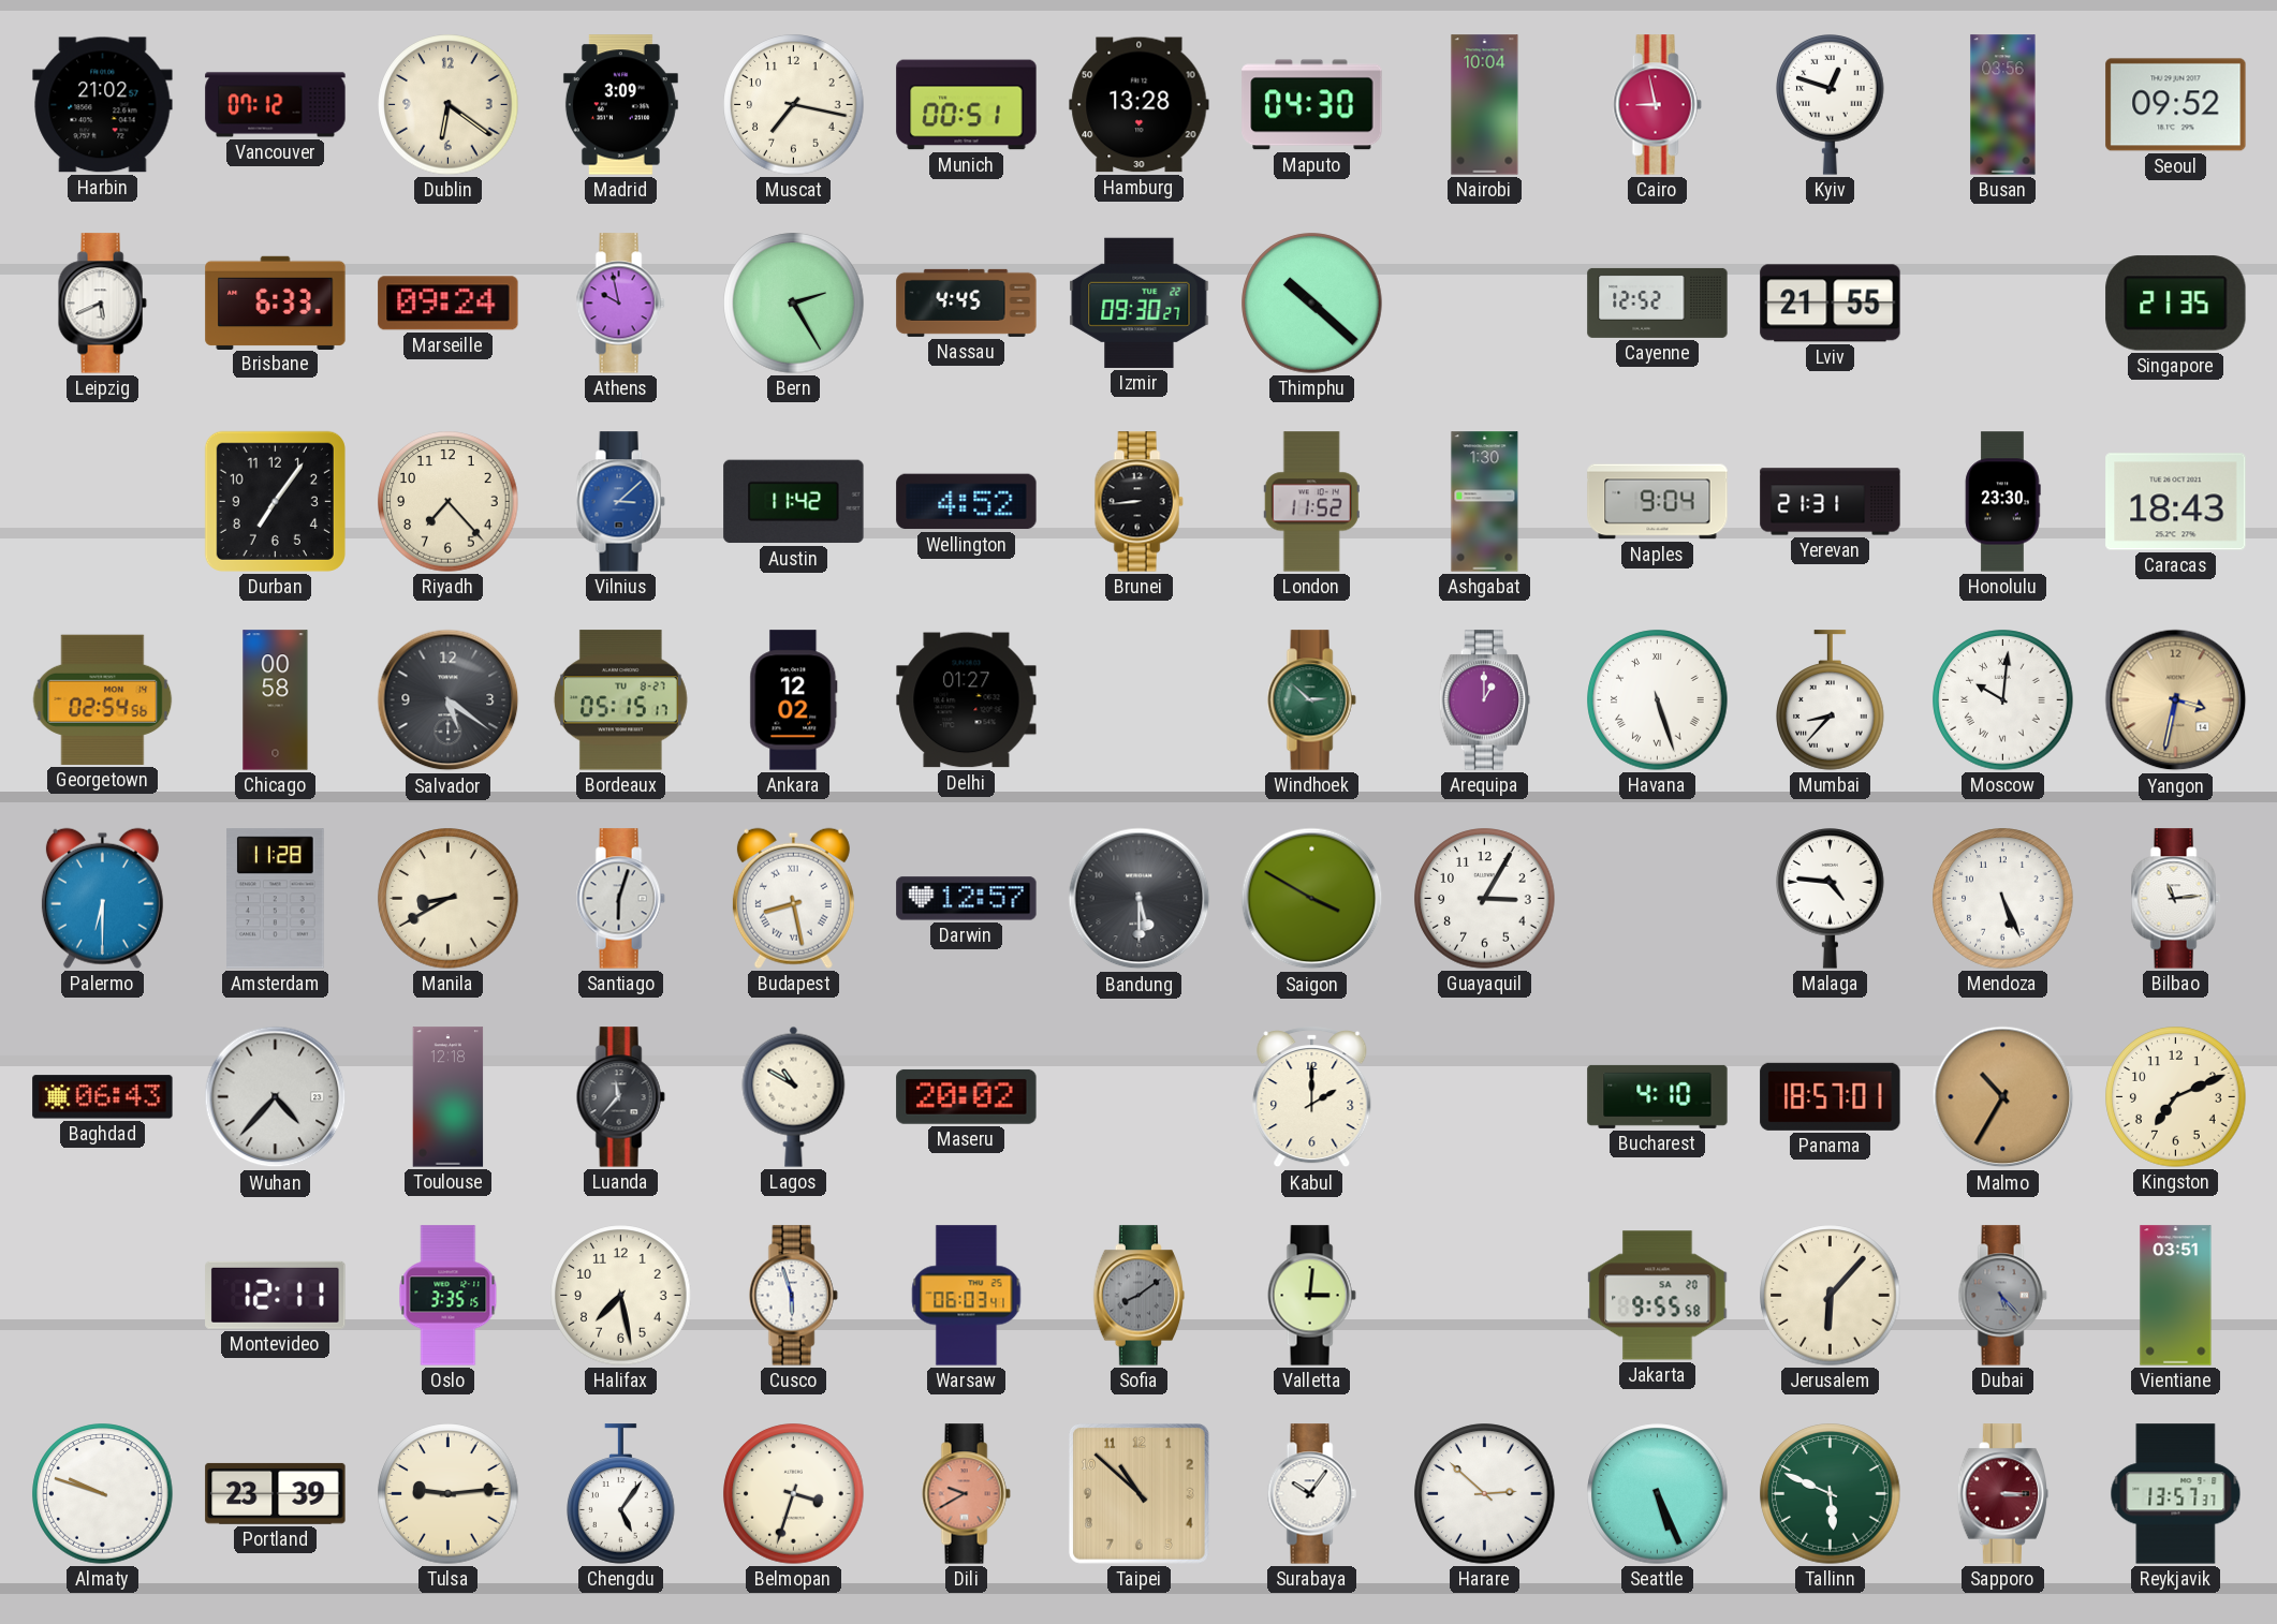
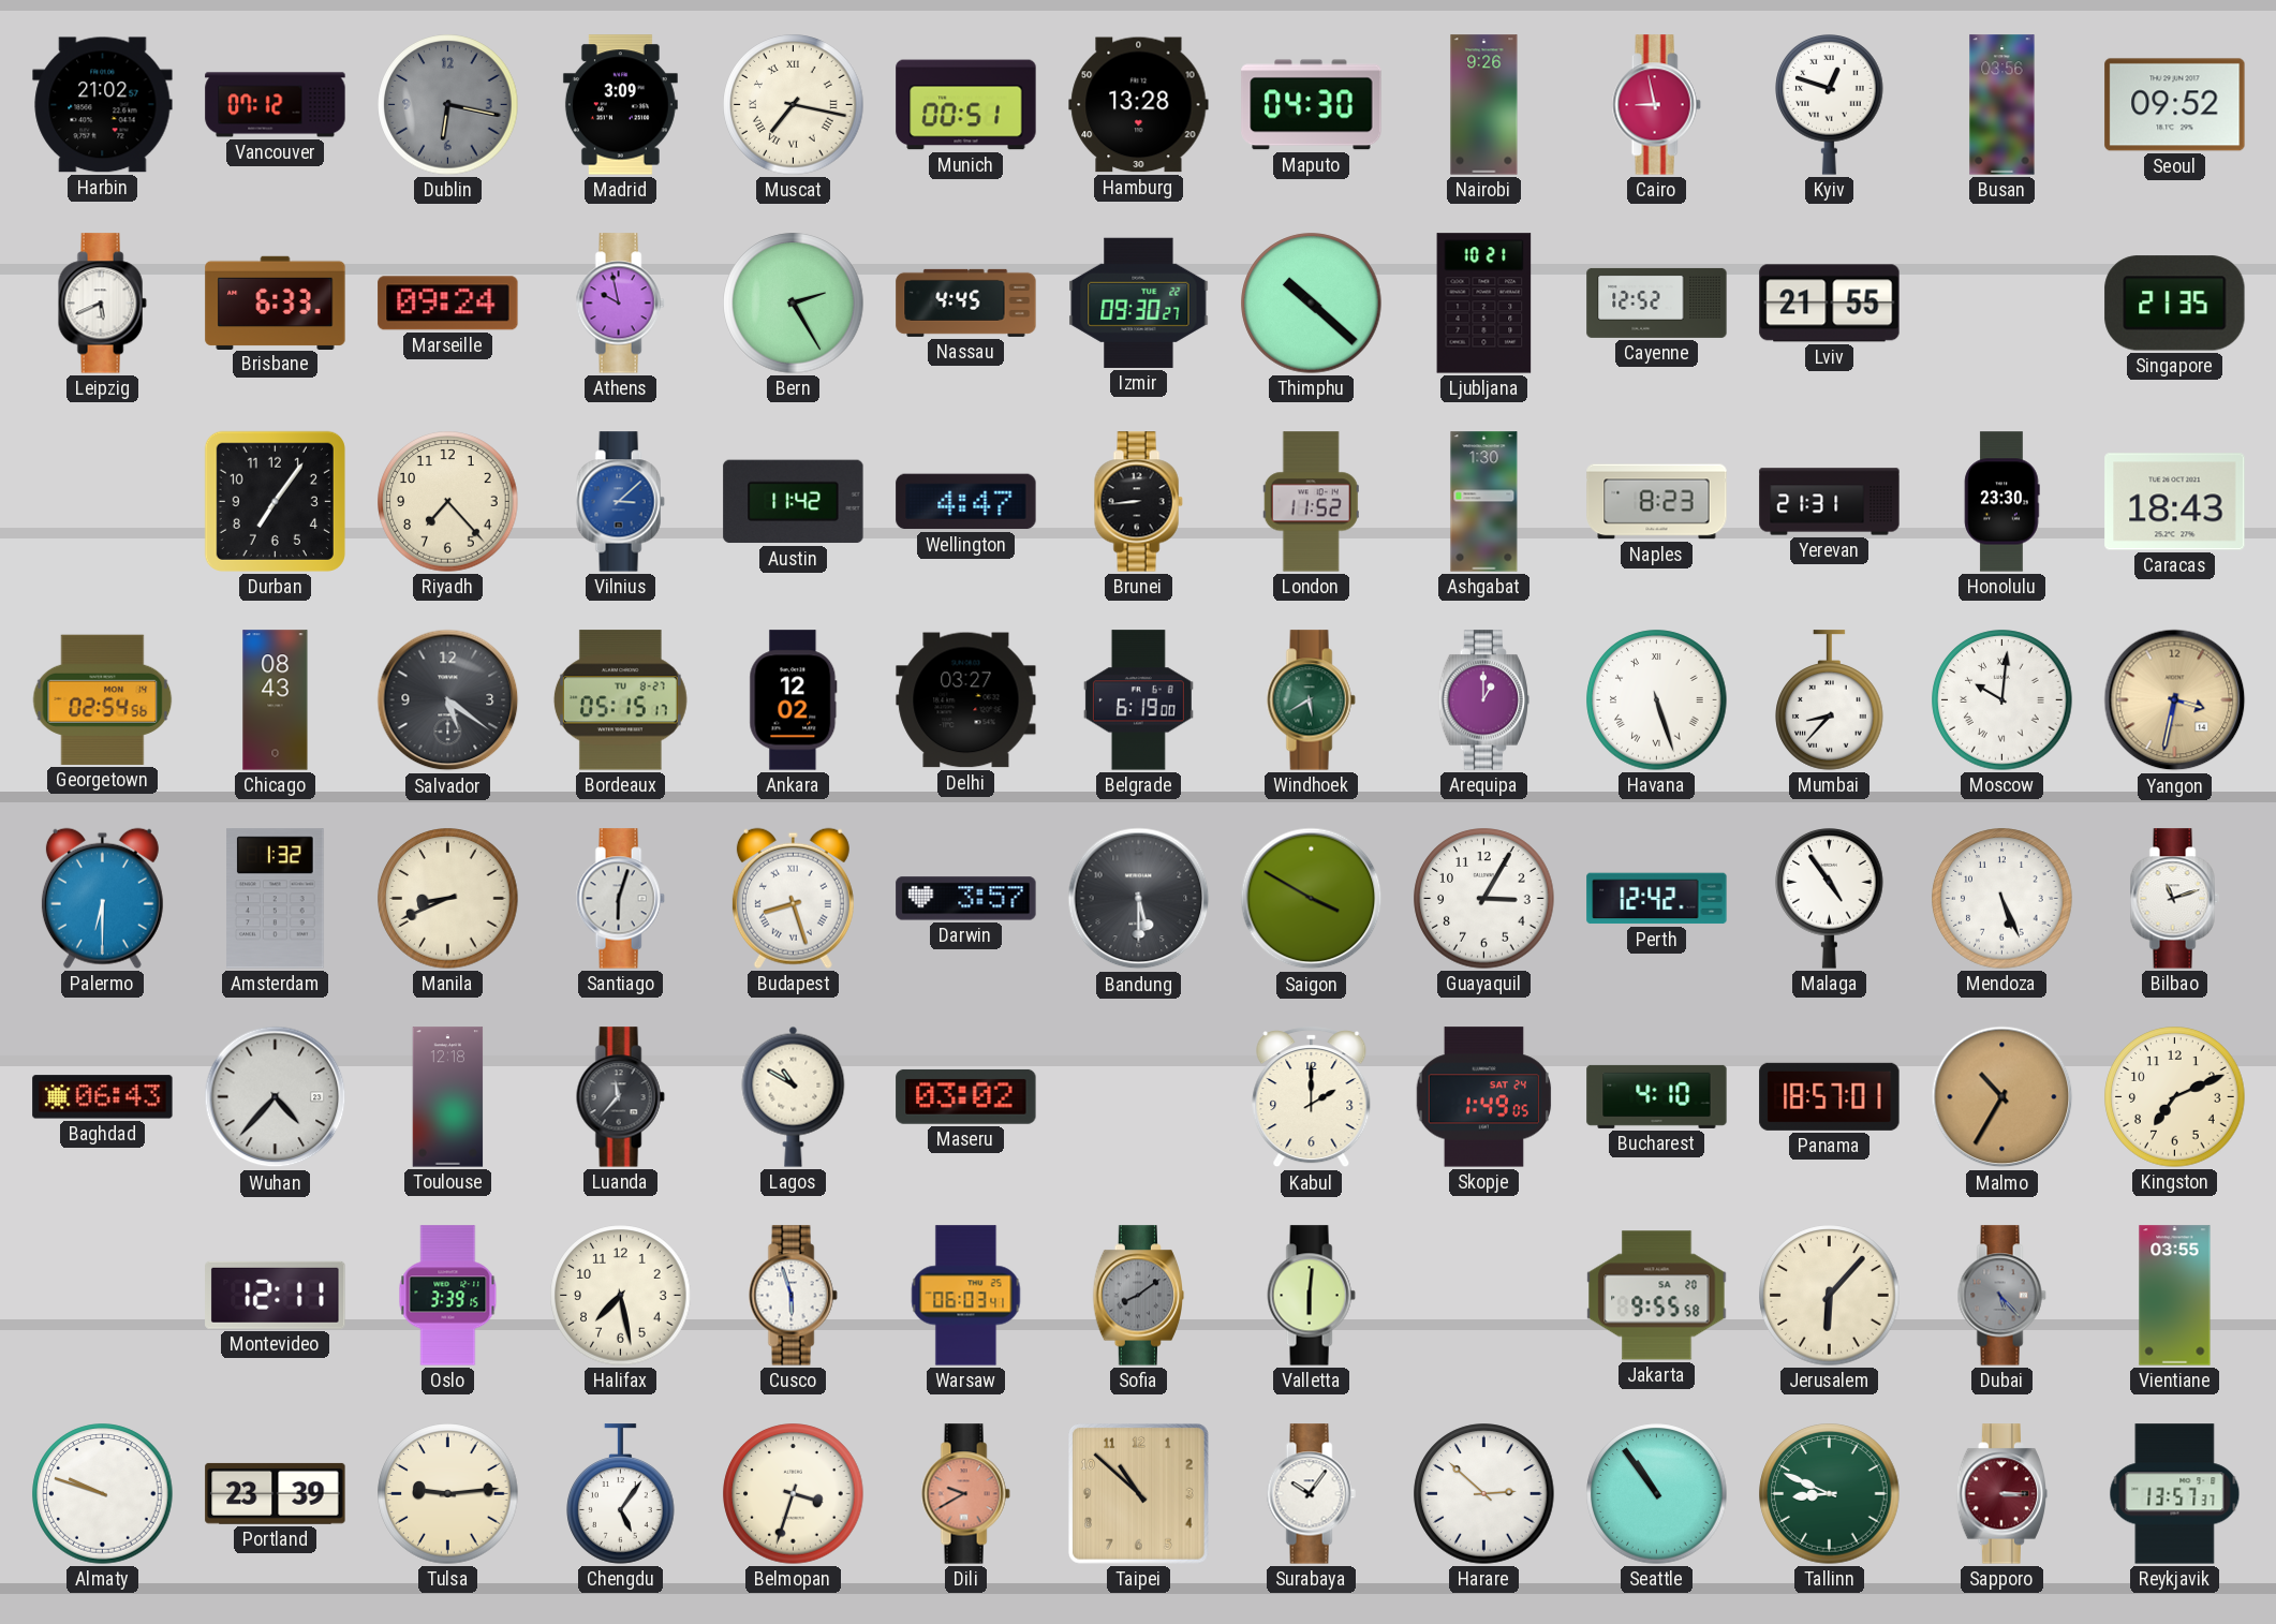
Dublin: 6:21 -> 6:17 (448, 105)
Dublin dial: cream -> grey (448, 105)
Muscat numerals: Arabic -> Roman (794, 105)
Nairobi: 10:04 -> 9:26 (1484, 105)
Ljubljana: none -> 10:21 (1484, 304)
Wellington: 4:52 -> 4:47 (966, 502)
Naples: 9:04 -> 8:23 (1657, 502)
Chicago: 00:58 -> 08:43 (276, 700)
Delhi: 01:27 -> 03:27 (966, 700)
Belgrade: none -> 6:19 (1138, 700)
Windhoek: 2:52 -> 5:40 (1311, 700)
Amsterdam: 11:28 -> 1:32 (276, 899)
Manila: 8:40 -> 8:41 (448, 899)
Budapest: 8:28 -> 8:27 (793, 898)
Darwin: 12:57 -> 3:57 (966, 899)
Perth: none -> 12:42 (1657, 899)
Malaga: 4:46 -> 4:54 (1830, 899)
Bilbao: 11:14 -> 11:12 (2174, 899)
Maseru: 20:02 -> 03:02 (966, 1096)
Skopje: none -> 1:49 (1484, 1097)
Oslo: 3:35 -> 3:39 (448, 1296)
Valletta: 3:01 -> 6:01 (1311, 1296)
Vientiane: 03:51 -> 03:55 (2175, 1296)
Seattle: 5:26 -> 10:54 (1657, 1494)
Tallinn: 5:49 -> 8:49 (1830, 1494)
